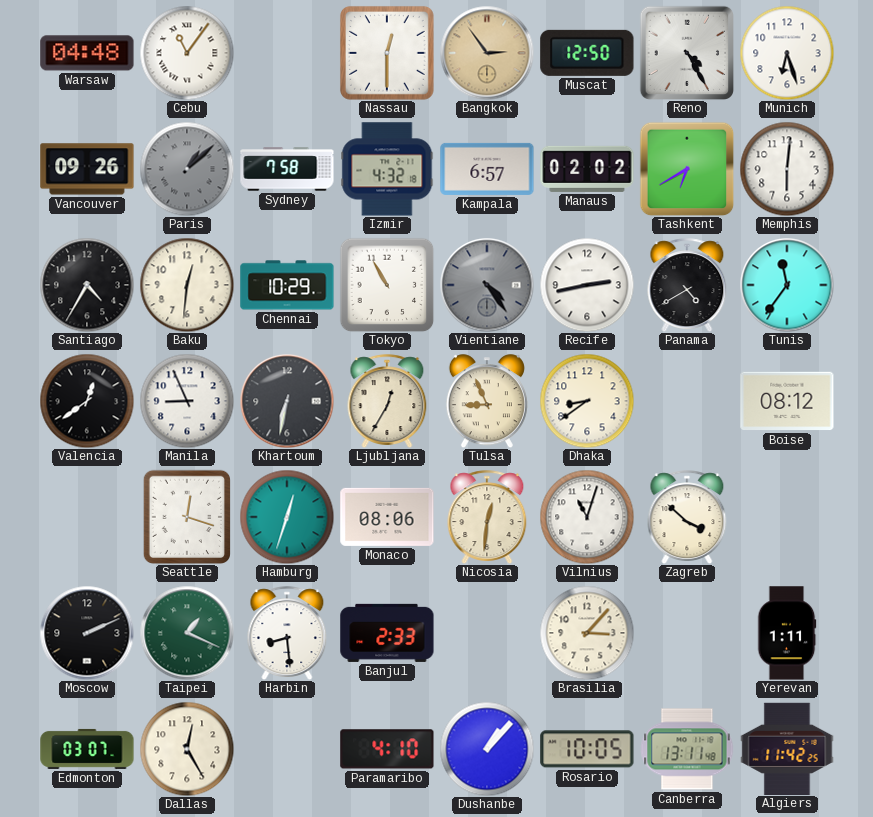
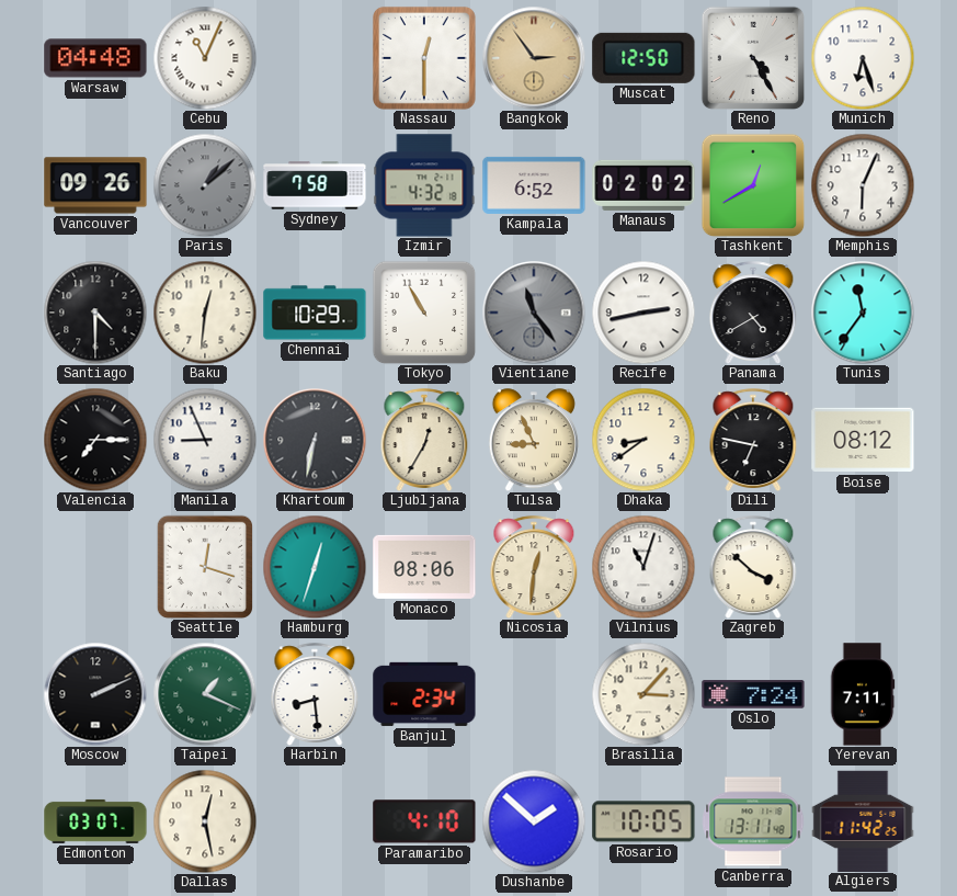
Cebu: 11:06 -> 11:04 (205, 58)
Kampala: 6:57 -> 6:52 (534, 185)
Tashkent: 6:40 -> 12:40 (753, 185)
Memphis: 6:01 -> 6:04 (863, 185)
Santiago: 4:35 -> 4:30 (95, 313)
Vientiane: 4:24 -> 11:24 (534, 313)
Valencia: 12:39 -> 7:15 (95, 440)
Dili: none -> 6:47 (753, 440)
Banjul: 2:33 -> 2:34 (424, 694)
Oslo: none -> 7:24 (753, 694)
Yerevan: 1:11 -> 7:11 (863, 694)
Dallas: 12:25 -> 12:28 (205, 821)
Dushanbe: 1:07 -> 1:52 (534, 821)
